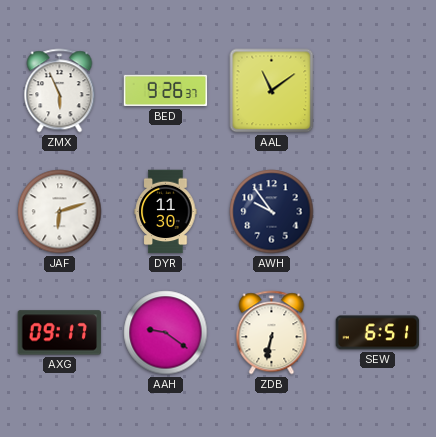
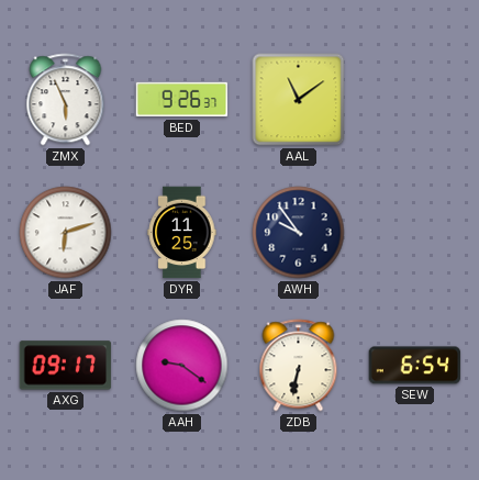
DYR: 11:30 -> 11:25 (182, 233)
SEW: 6:51 -> 6:54 (415, 366)
